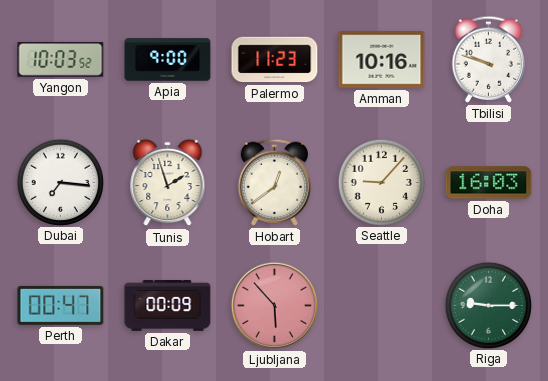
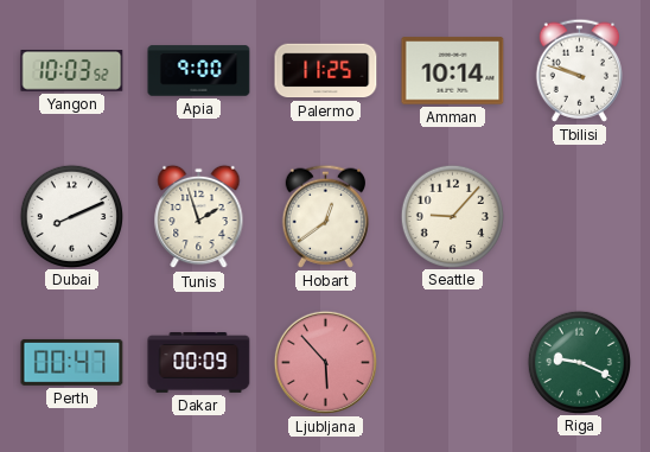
Palermo: 11:23 -> 11:25 (326, 71)
Amman: 10:16 -> 10:14 (453, 71)
Dubai: 7:16 -> 8:11 (71, 216)
Doha: 16:03 -> none (489, 183)
Riga: 9:15 -> 9:19 (579, 362)
